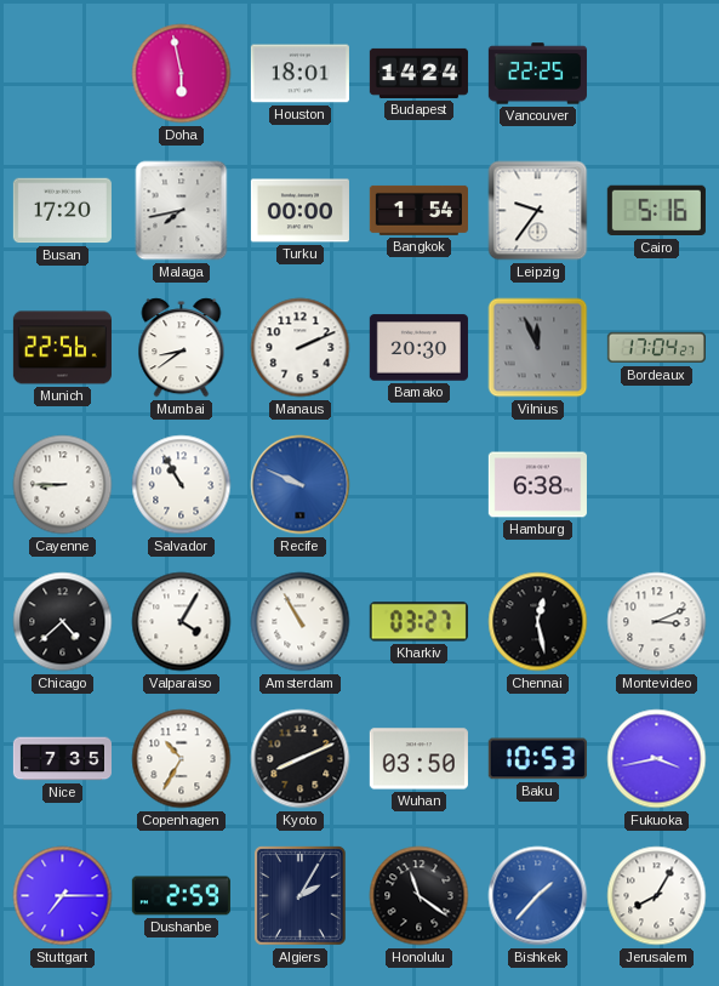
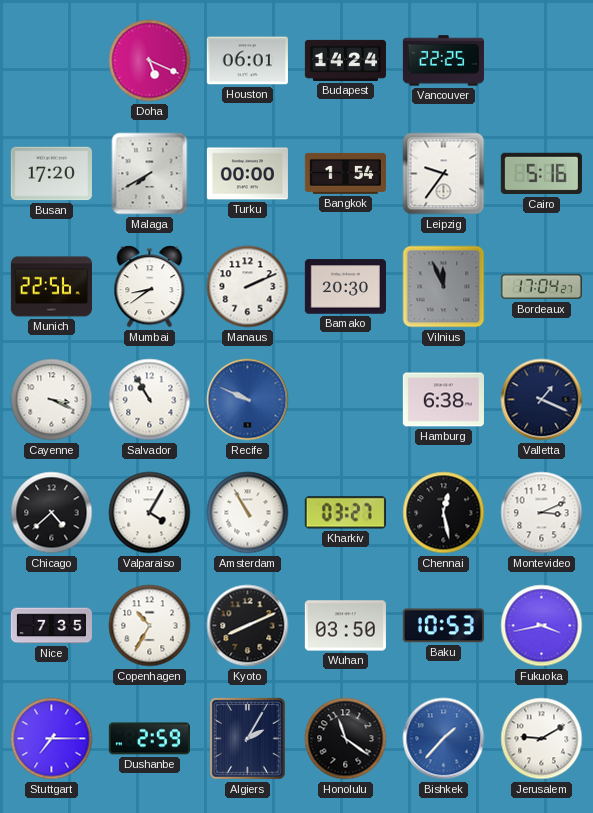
Doha: 5:58 -> 5:19 (150, 61)
Houston: 18:01 -> 06:01 (247, 61)
Malaga: 7:43 -> 7:40 (150, 174)
Cayenne: 8:45 -> 3:19 (52, 400)
Valletta: none -> 1:19 (542, 400)
Jerusalem: 8:05 -> 9:10 (542, 739)
